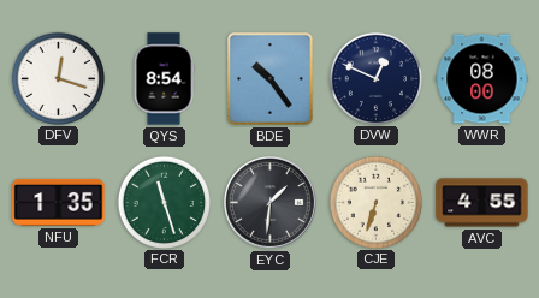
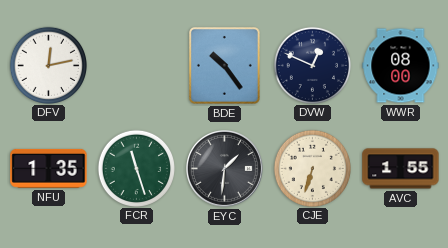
DFV: 12:18 -> 12:13 (48, 65)
QYS: 8:54 -> none (164, 79)
AVC: 4:55 -> 1:55 (401, 169)
